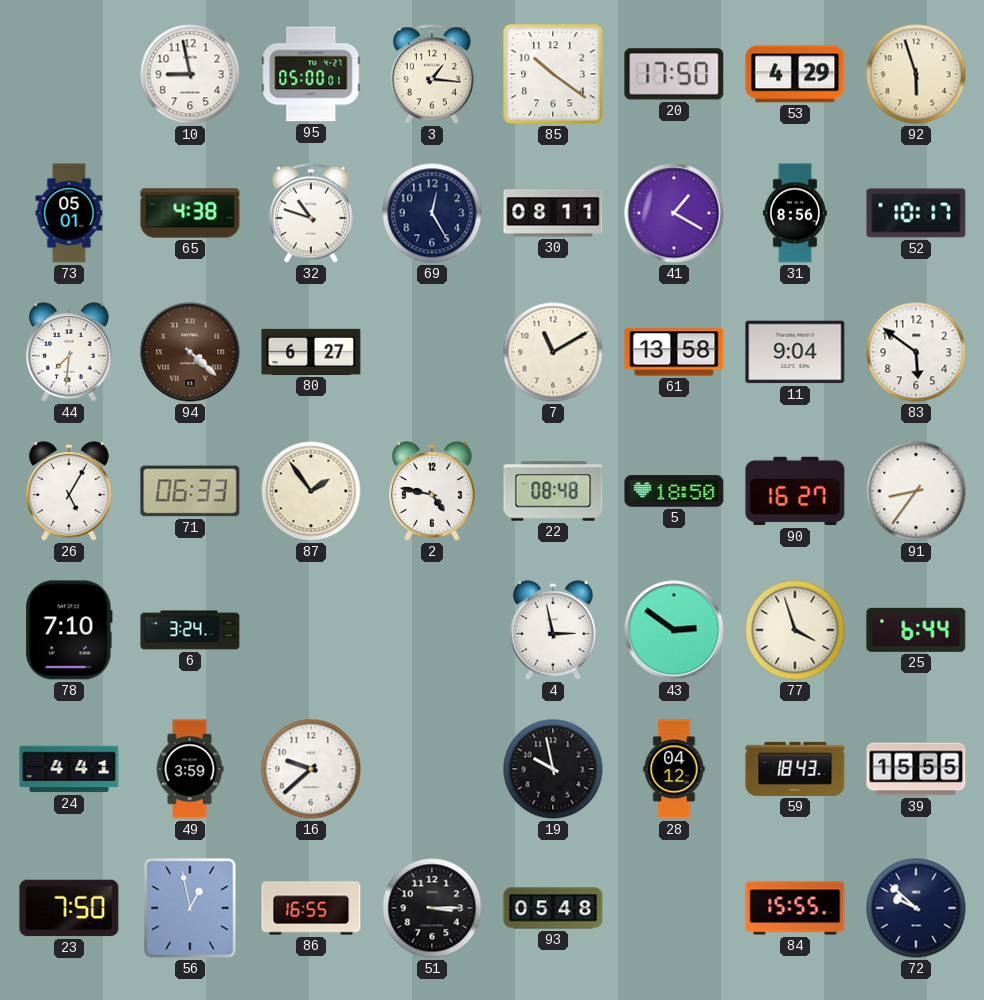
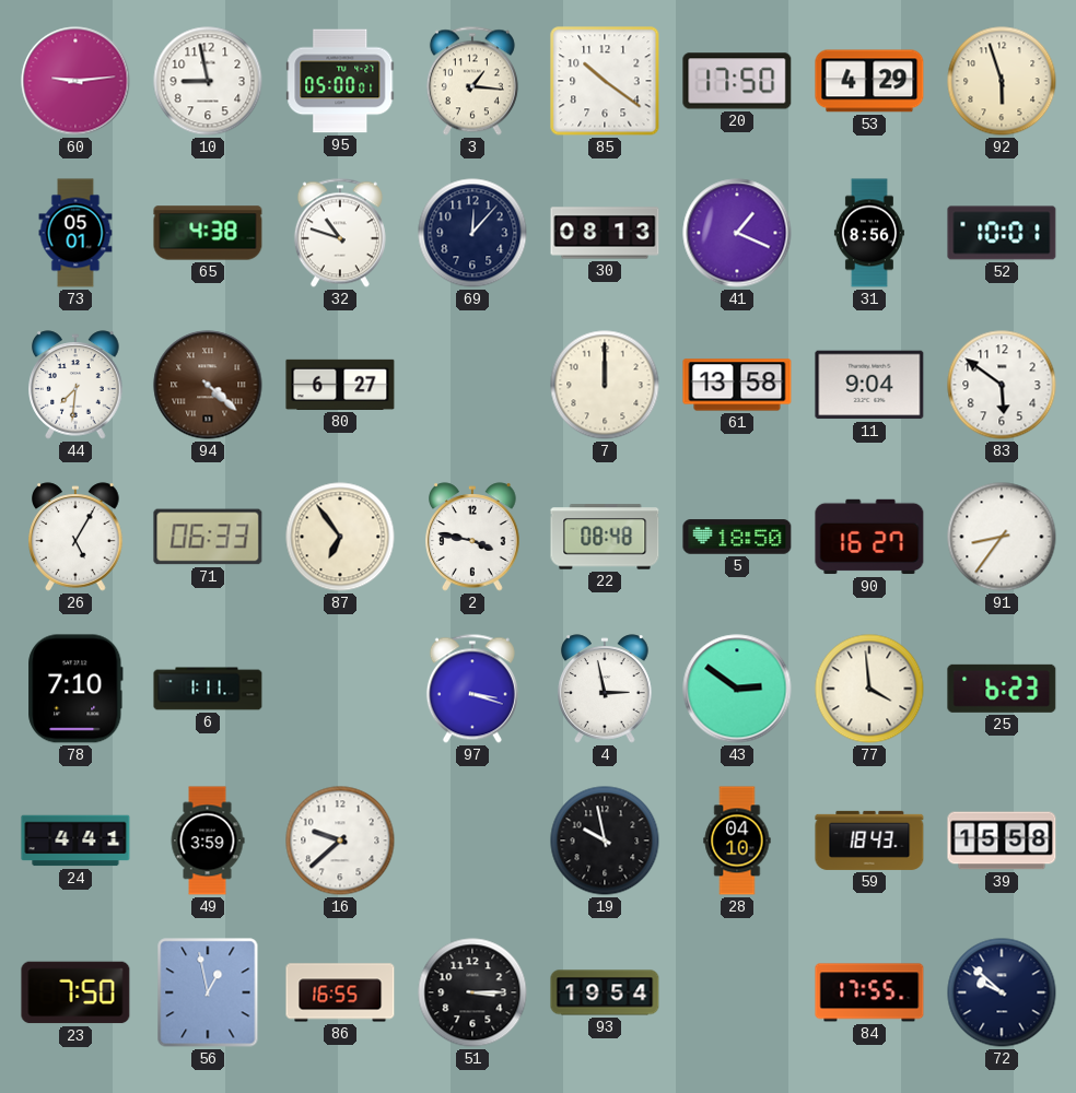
60: none -> 9:14 (75, 81)
69: 12:25 -> 12:07 (472, 233)
30: 08:11 -> 08:13 (605, 233)
41: 1:20 -> 1:19 (737, 233)
52: 10:17 -> 10:01 (1002, 233)
7: 11:10 -> 12:00 (605, 385)
87: 1:54 -> 6:54 (340, 537)
2: 4:47 -> 3:47 (472, 537)
6: 3:24 -> 1:11 (208, 689)
97: none -> 3:18 (472, 689)
77: 3:57 -> 3:59 (869, 689)
25: 6:44 -> 6:23 (1002, 689)
28: 04:12 -> 04:10 (737, 841)
39: 15:55 -> 15:58 (1002, 841)
93: 05:48 -> 19:54 (605, 992)
84: 15:55 -> 17:55 (869, 992)
